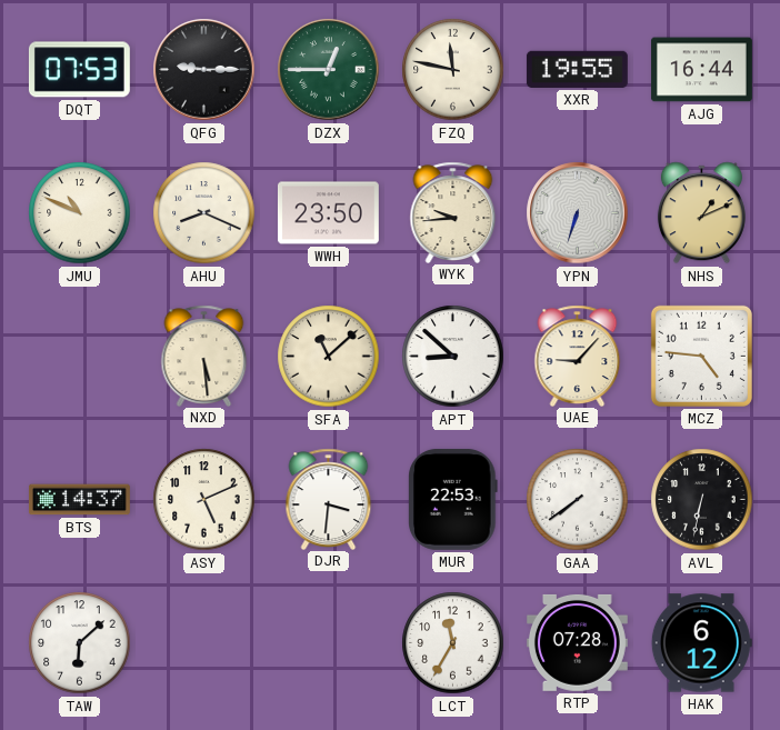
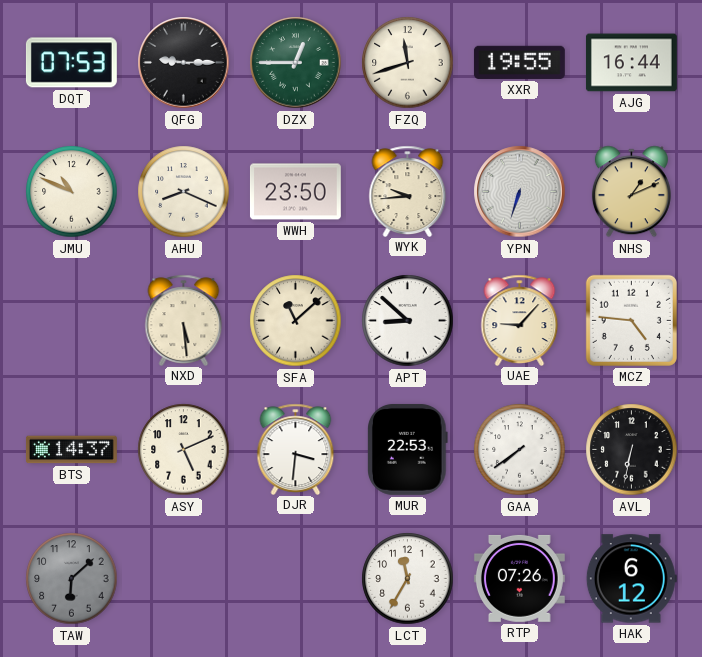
FZQ: 11:47 -> 11:42 (408, 63)
TAW dial: white -> grey (72, 579)
RTP: 07:28 -> 07:26 (519, 578)
